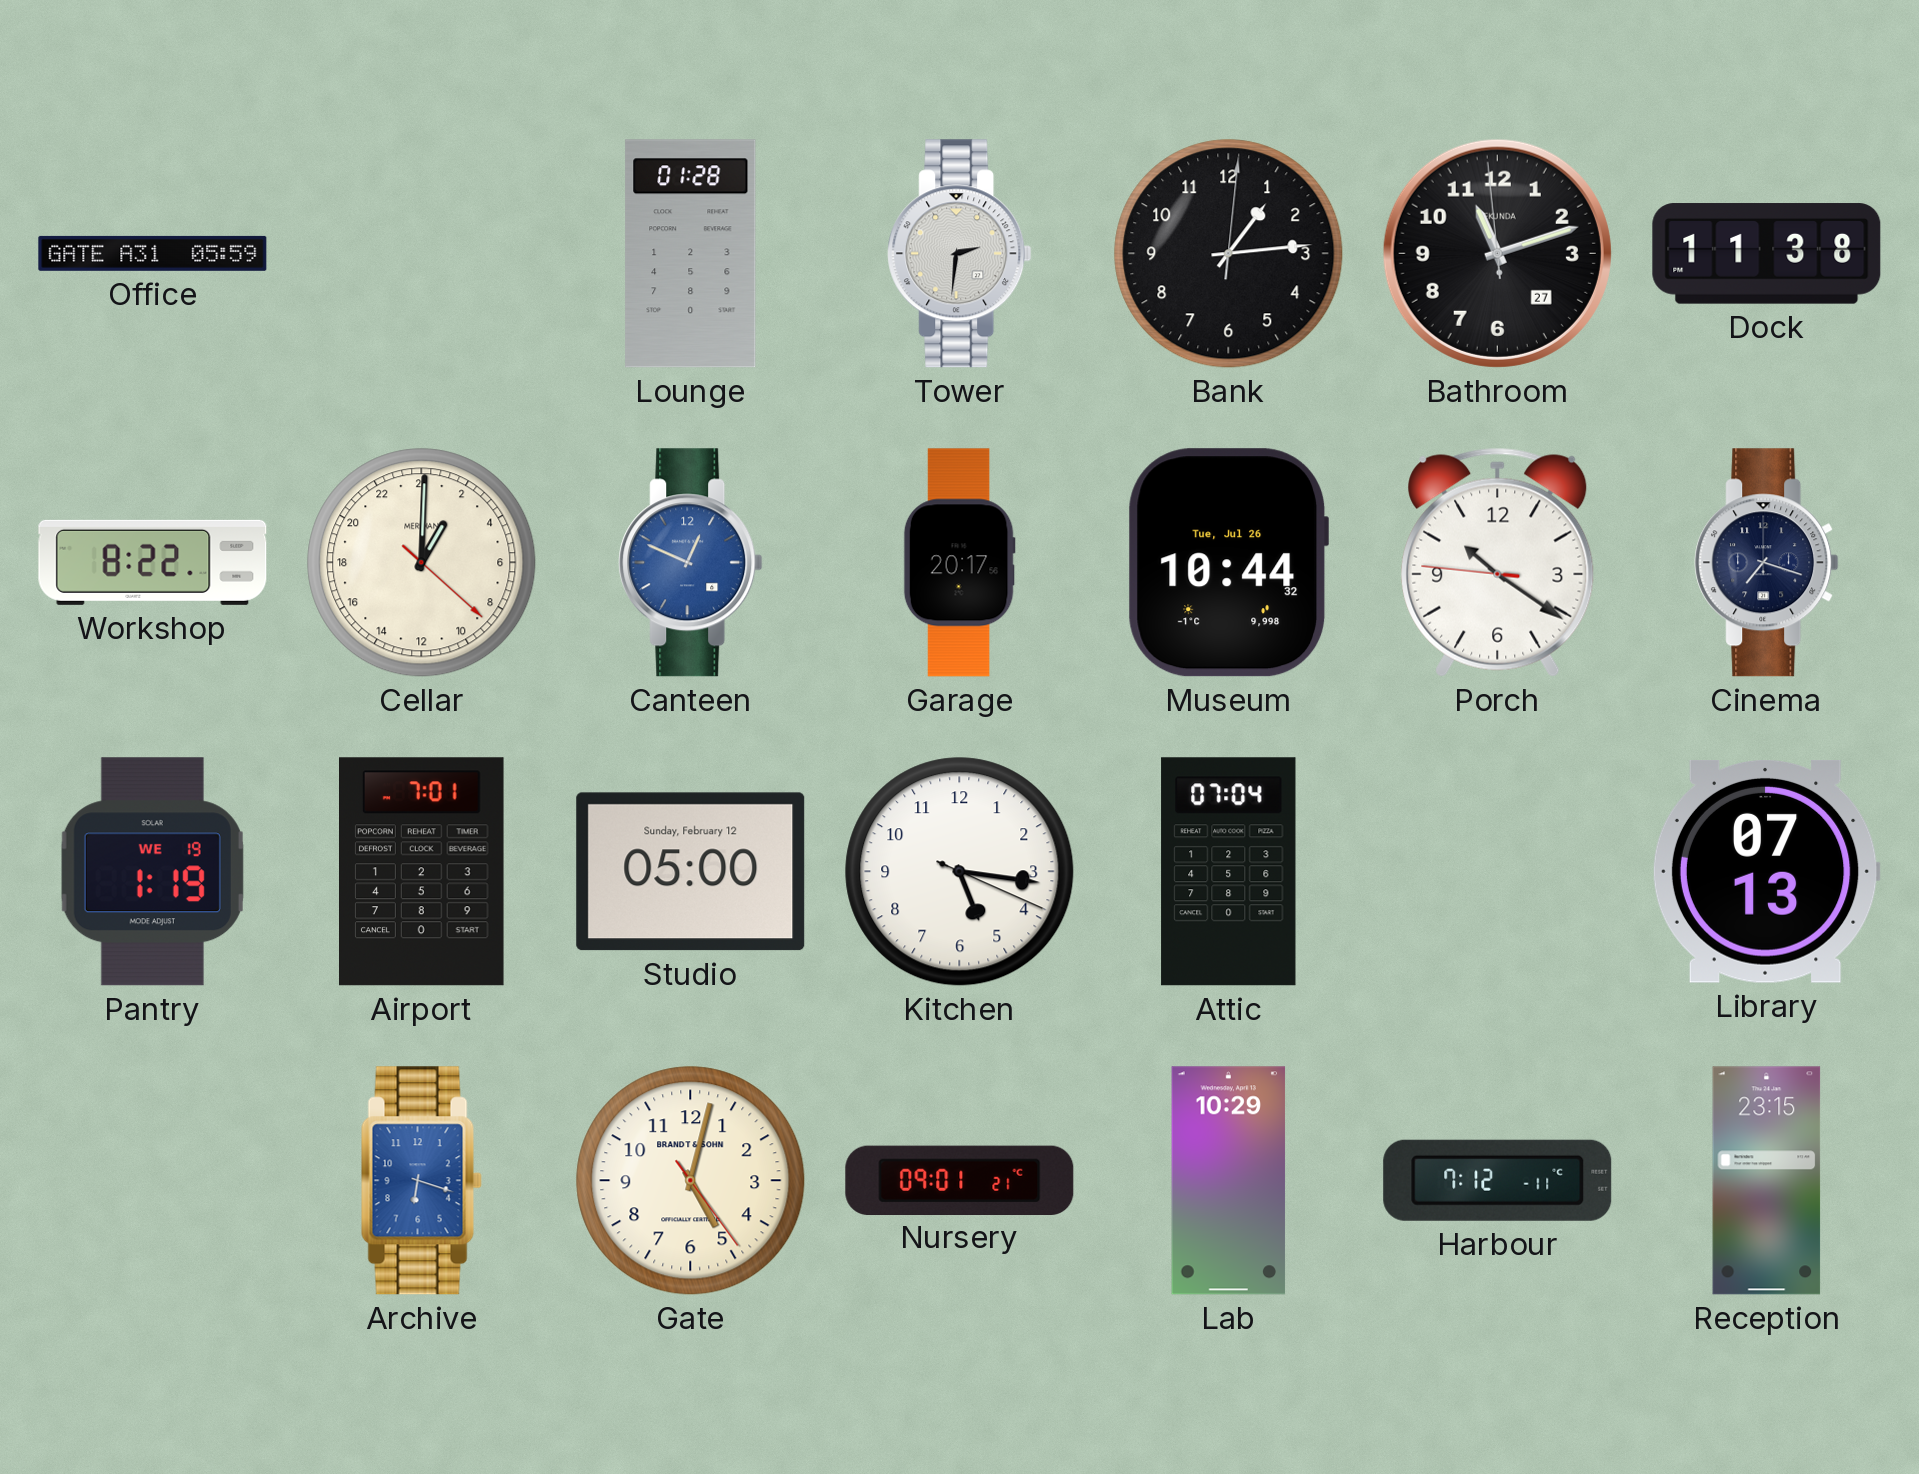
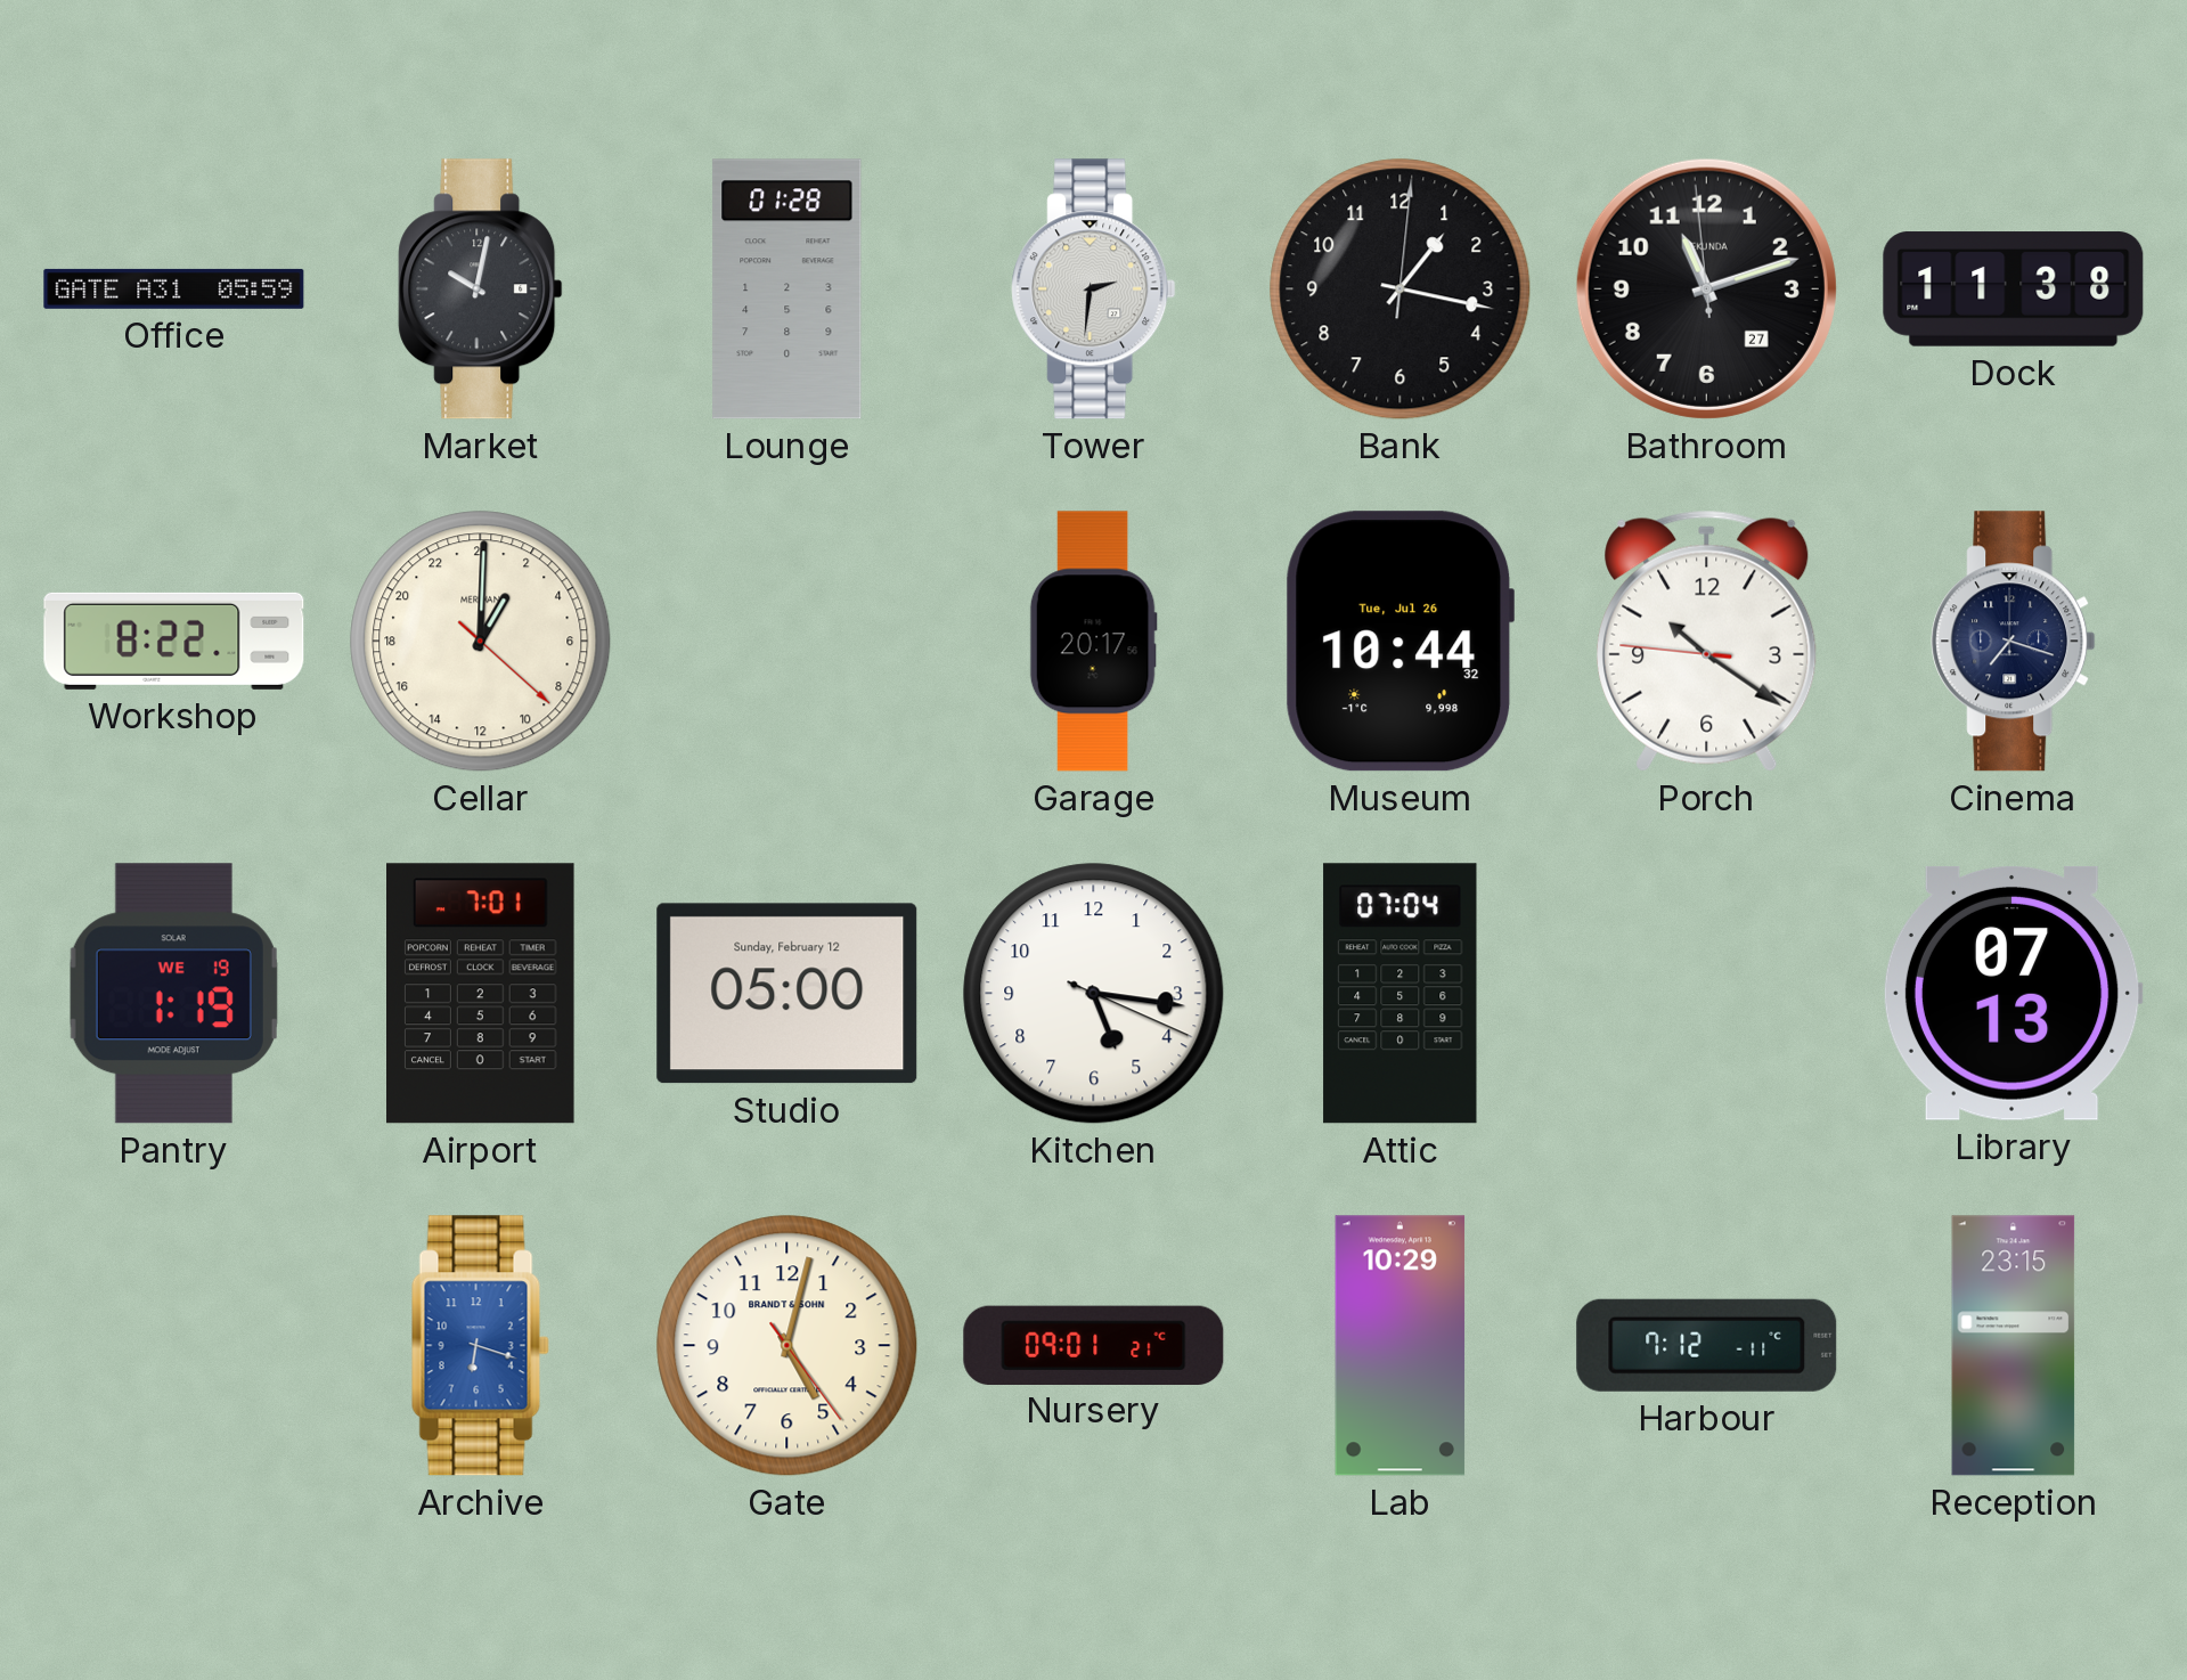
Market: none -> 10:02 (481, 289)
Bank: 1:14 -> 1:17 (1401, 289)
Canteen: 12:49 -> none (691, 563)
